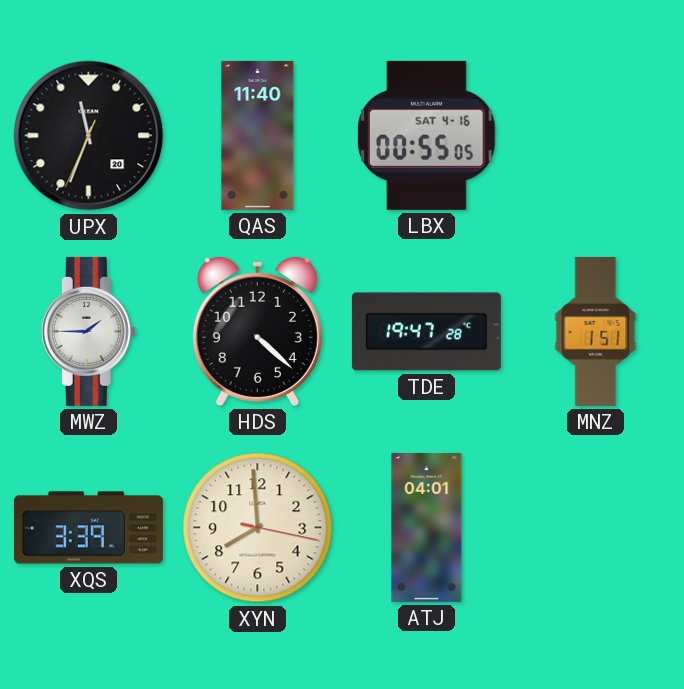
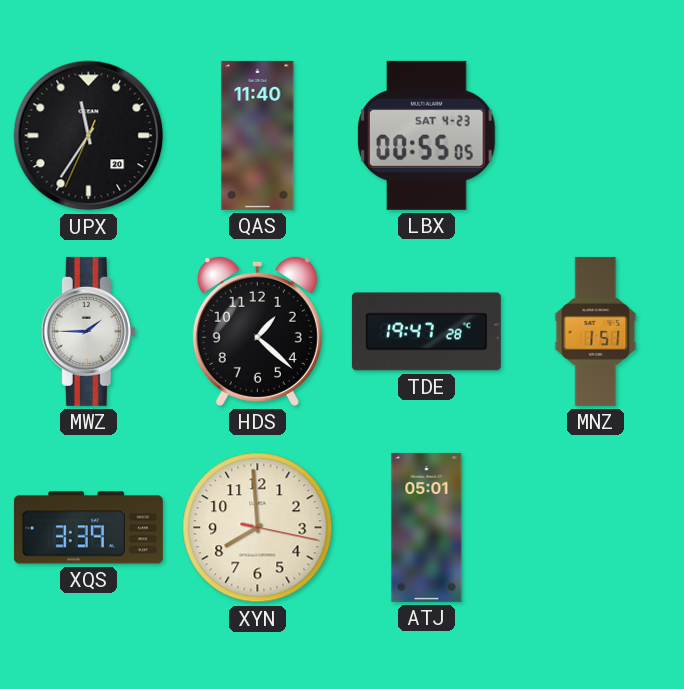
UPX: 11:33 -> 11:35 (89, 136)
LBX date: SAT 4-16 -> SAT 4-23 (427, 135)
HDS: 4:22 -> 1:22 (257, 331)
ATJ: 04:01 -> 05:01 (427, 527)
